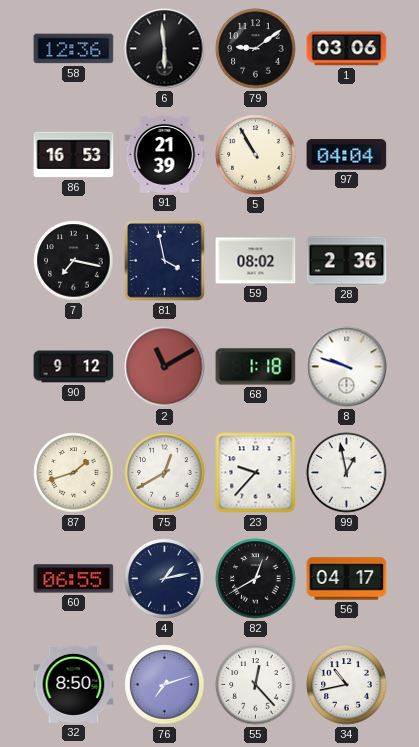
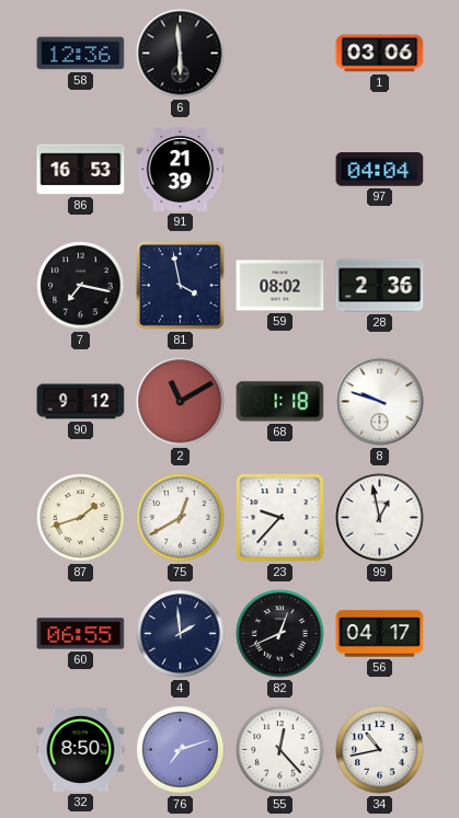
79: 9:09 -> none (256, 49)
5: 10:55 -> none (256, 155)
4: 1:13 -> 1:59 (181, 634)
82: 12:40 -> 12:41 (280, 634)
